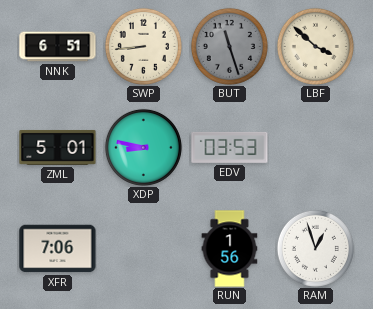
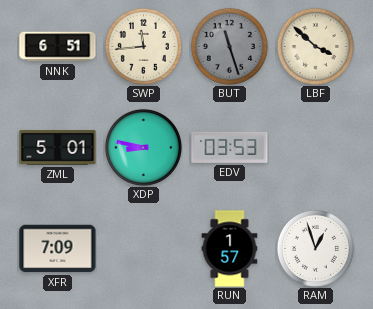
SWP: 8:44 -> 11:44 (143, 46)
XFR: 7:06 -> 7:09 (58, 249)
RUN: 1:56 -> 1:57 (230, 249)
